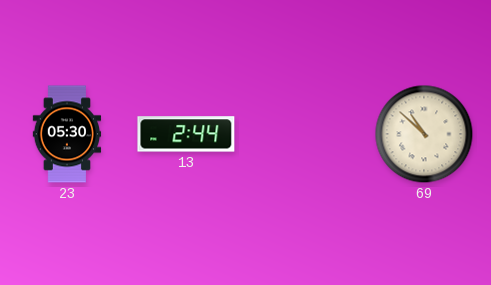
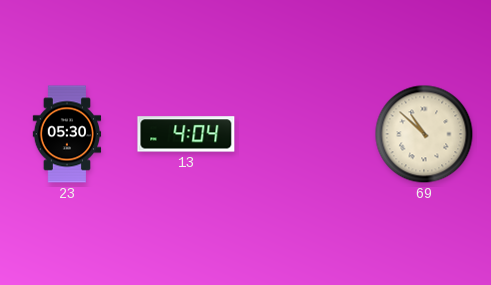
13: 2:44 -> 4:04 (186, 134)
